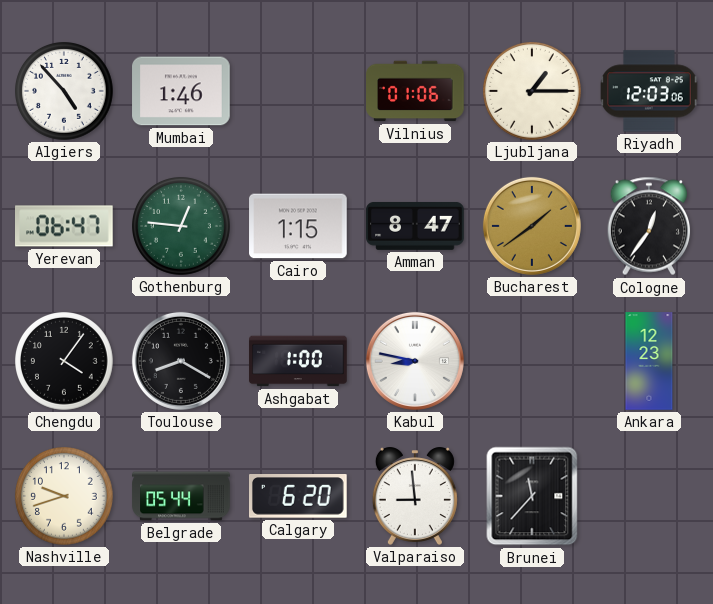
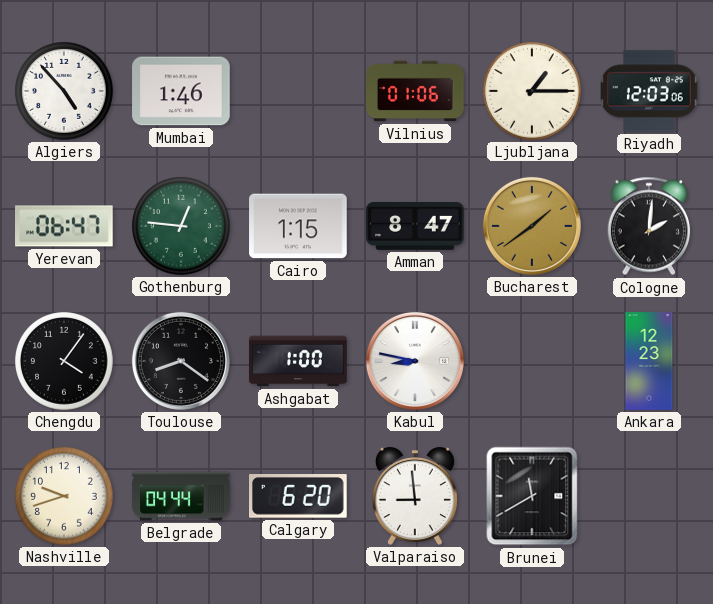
Cologne: 12:36 -> 2:01 (649, 226)
Toulouse: 8:20 -> 8:21 (181, 361)
Belgrade: 05:44 -> 04:44 (181, 496)
Brunei: 11:37 -> 11:40 (532, 496)
